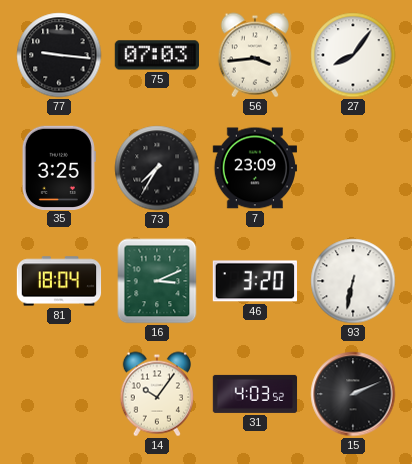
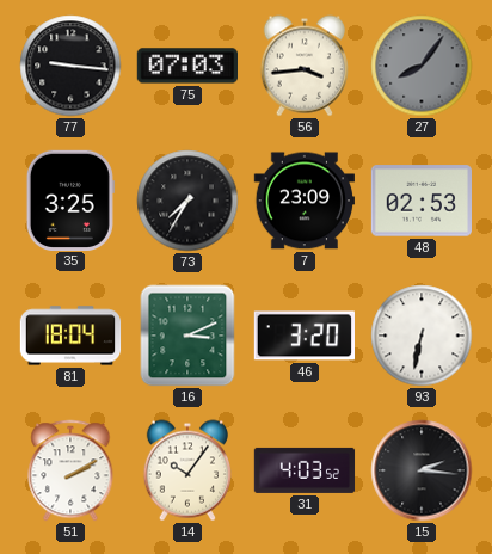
27 dial: white -> grey (422, 66)
48: none -> 02:53 (420, 201)
51: none -> 2:10 (70, 470)
15: 2:11 -> 2:16 (422, 470)
